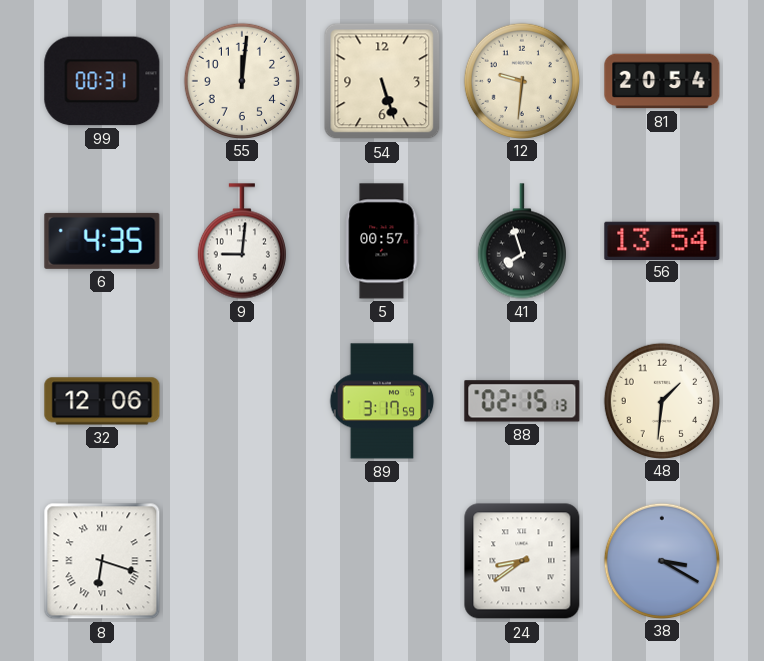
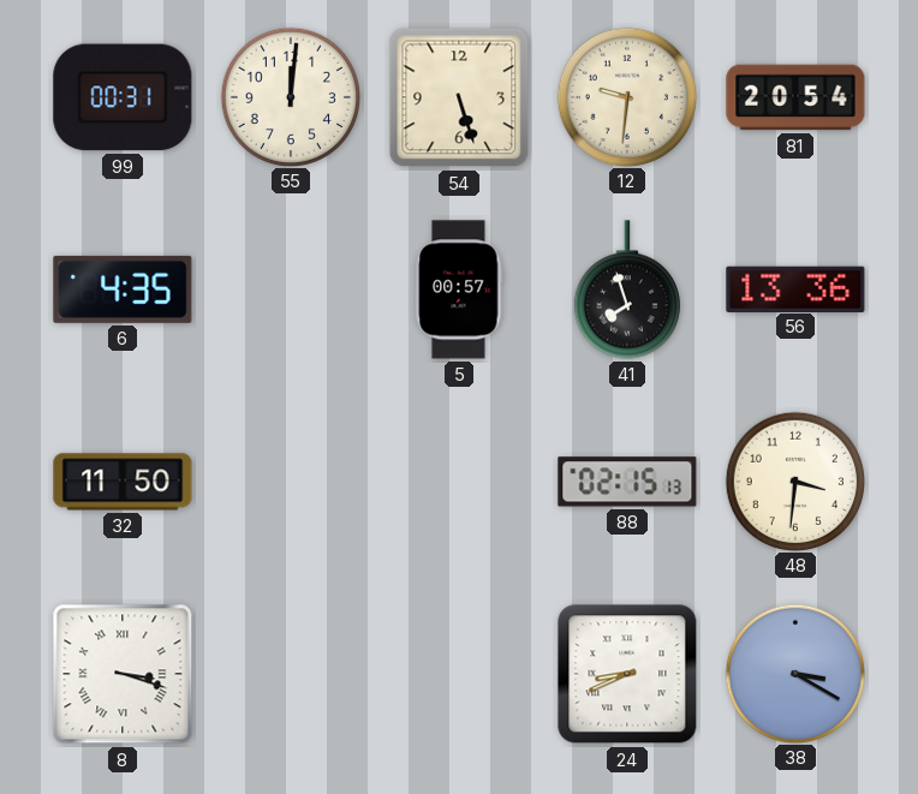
9: 9:01 -> none (242, 241)
56: 13:54 -> 13:36 (795, 288)
32: 12:06 -> 11:50 (123, 482)
89: 3:17 -> none (382, 401)
48: 1:31 -> 3:31 (794, 480)
8: 6:18 -> 3:18 (123, 674)
24: 8:39 -> 8:41 (627, 674)
